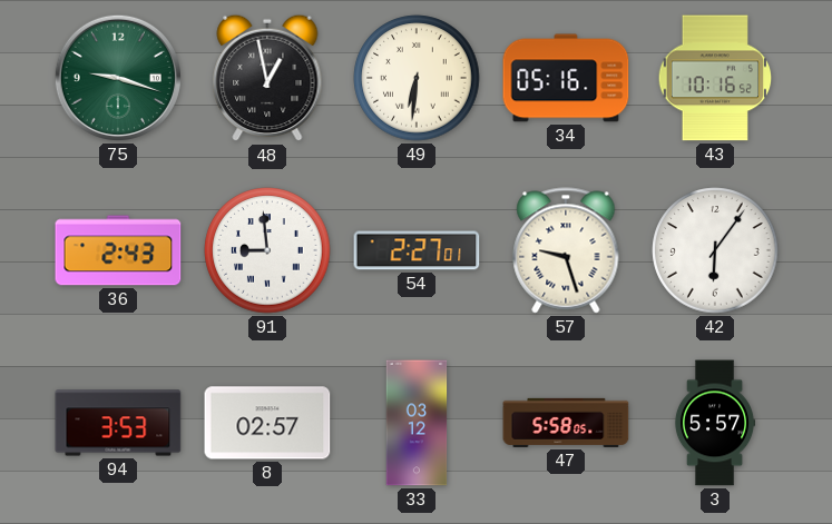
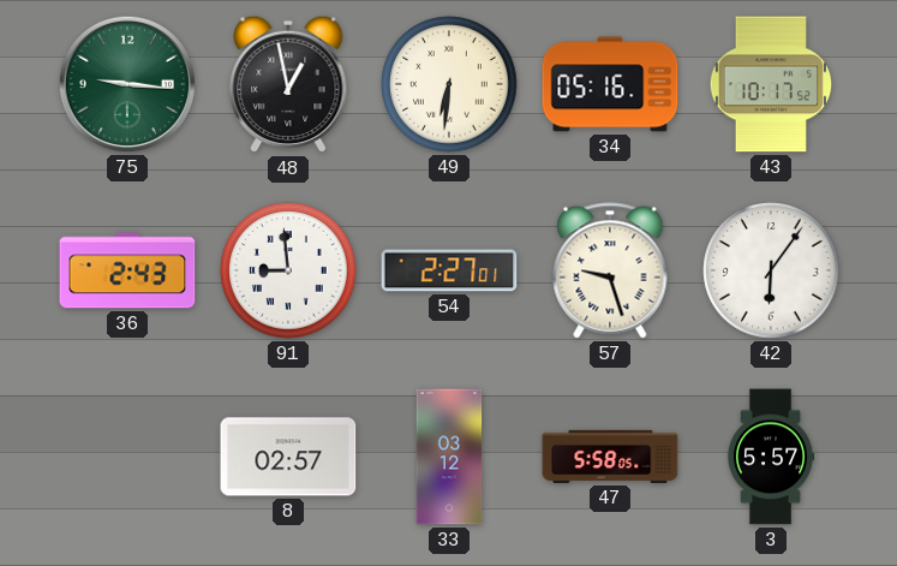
75: 9:18 -> 9:16 (127, 84)
43: 10:16 -> 10:17 (771, 84)
94: 3:53 -> none (118, 423)
